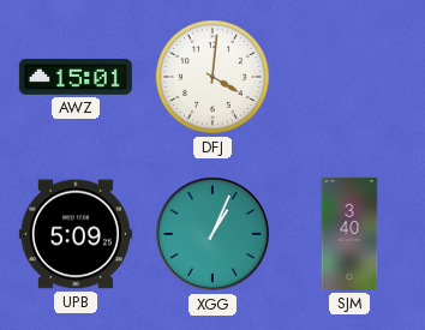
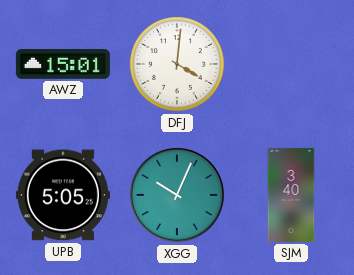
UPB: 5:09 -> 5:05 (63, 195)
XGG: 1:04 -> 10:04 (177, 195)
